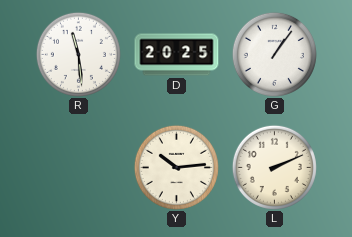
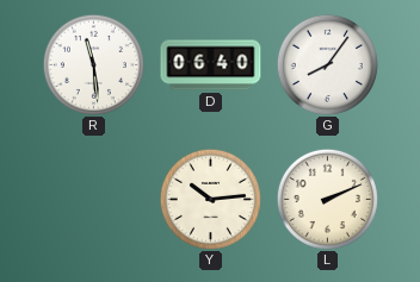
D: 20:25 -> 06:40 (211, 65)
G: 1:06 -> 8:06 (327, 64)
